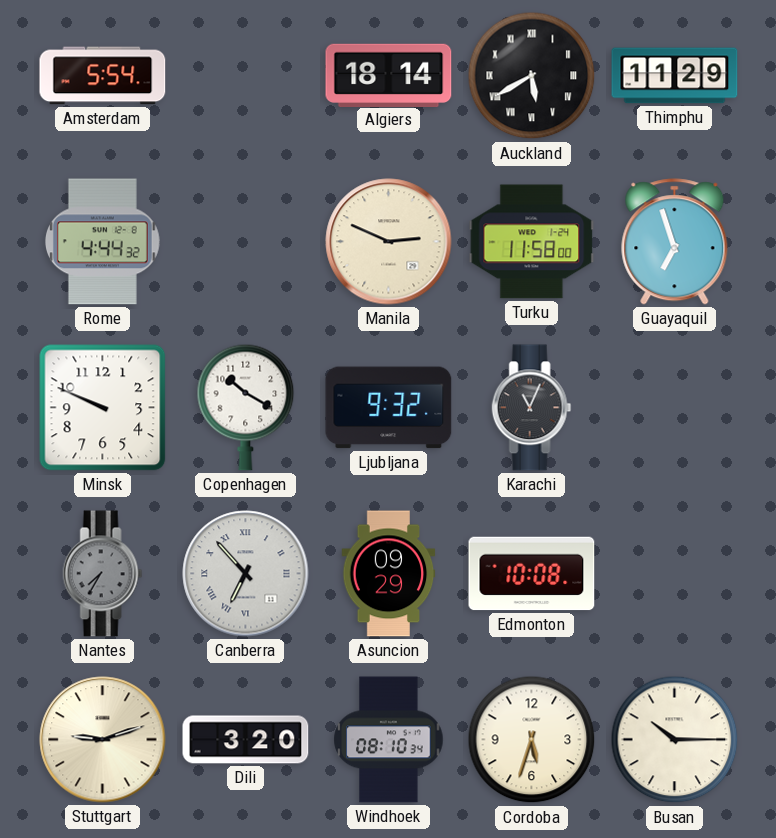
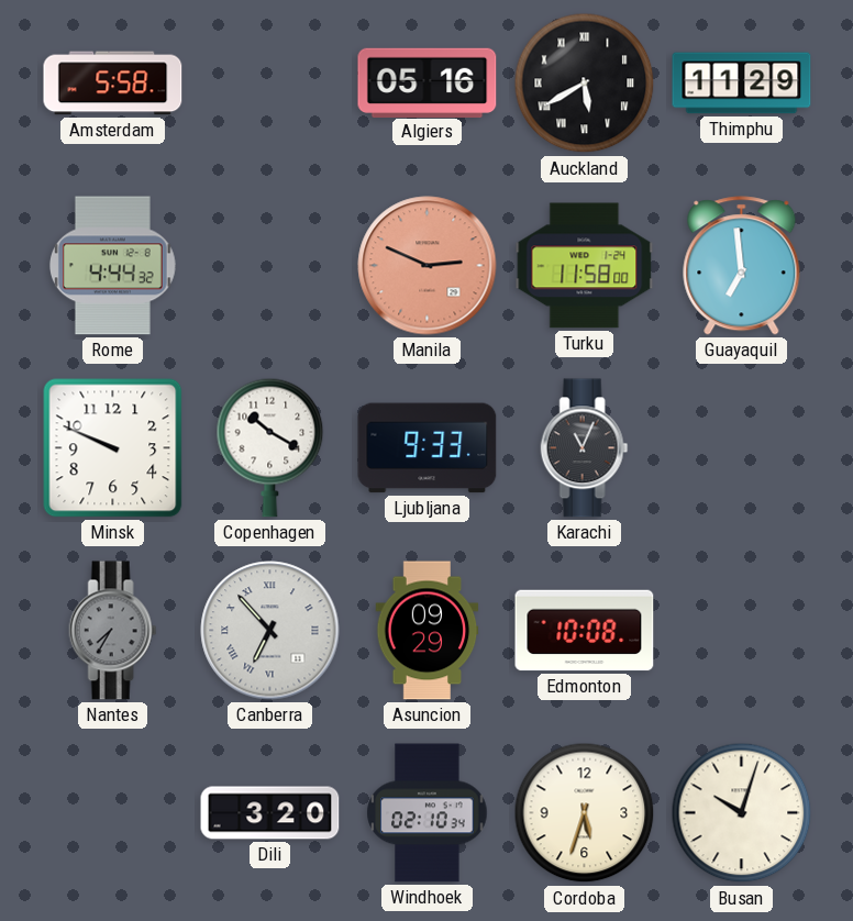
Amsterdam: 5:54 -> 5:58 (113, 84)
Algiers: 18:14 -> 05:16 (428, 82)
Manila dial: cream -> salmon (428, 266)
Guayaquil: 6:57 -> 6:59 (742, 266)
Ljubljana: 9:32 -> 9:33 (428, 448)
Stuttgart: 9:12 -> none (103, 740)
Windhoek: 08:10 -> 02:10 (428, 813)
Busan: 10:15 -> 10:03 (742, 813)
